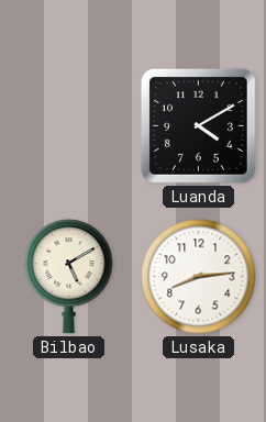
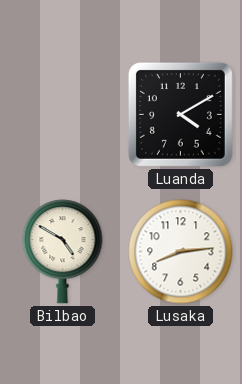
Bilbao: 5:10 -> 4:50 (63, 252)
